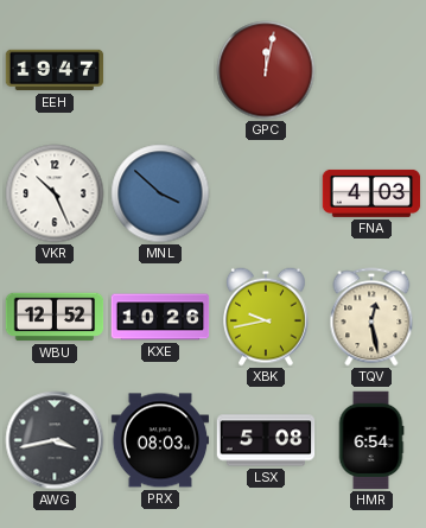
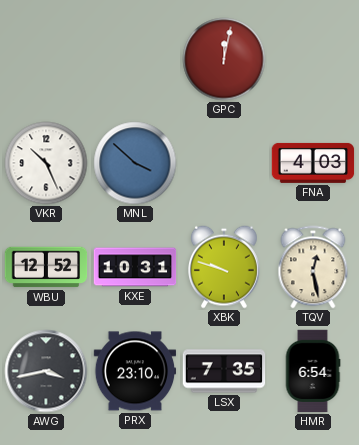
EEH: 19:47 -> none (55, 70)
KXE: 10:26 -> 10:31 (135, 267)
XBK: 9:43 -> 9:48 (225, 267)
PRX: 08:03 -> 23:10 (135, 371)
LSX: 5:08 -> 7:35 (224, 371)
